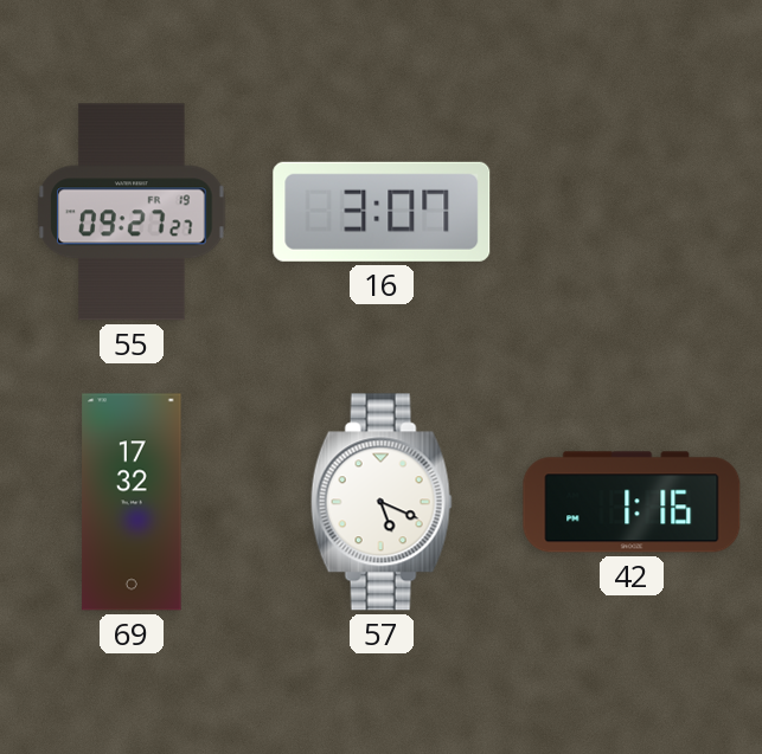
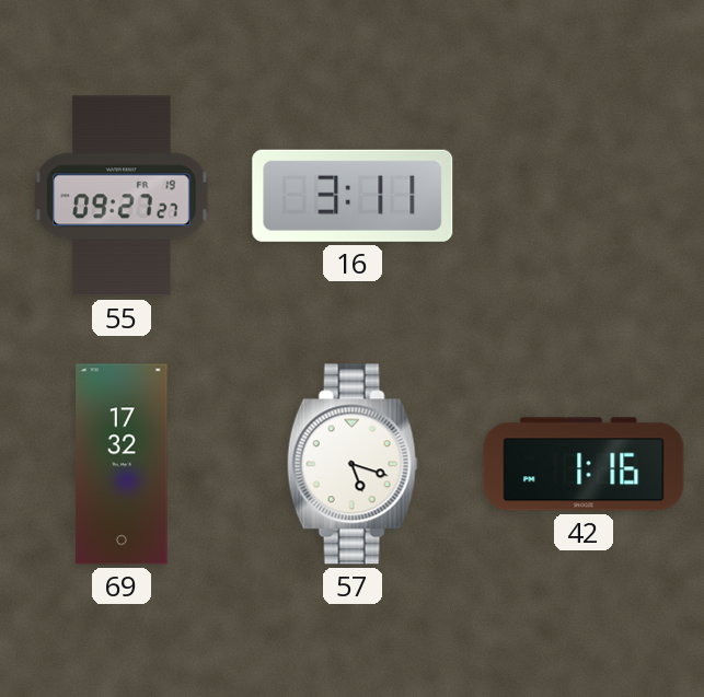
16: 3:07 -> 3:11 (353, 196)
57: 5:19 -> 5:18 (353, 464)
